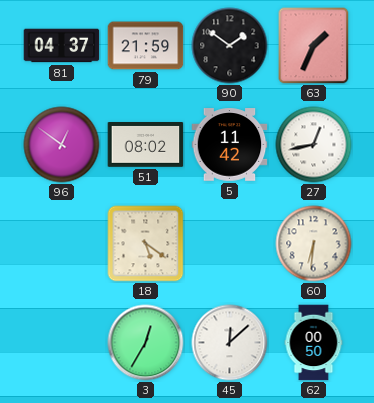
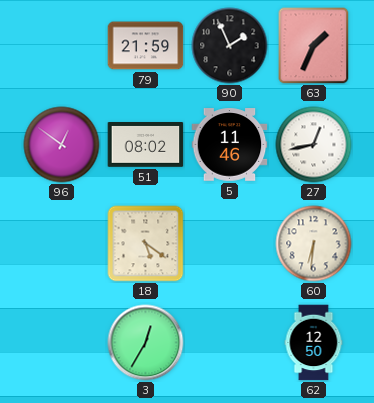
81: 04:37 -> none (62, 46)
90: 1:51 -> 1:56 (230, 46)
5: 11:42 -> 11:46 (230, 145)
45: 12:08 -> none (230, 343)
62: 00:50 -> 12:50 (314, 343)
